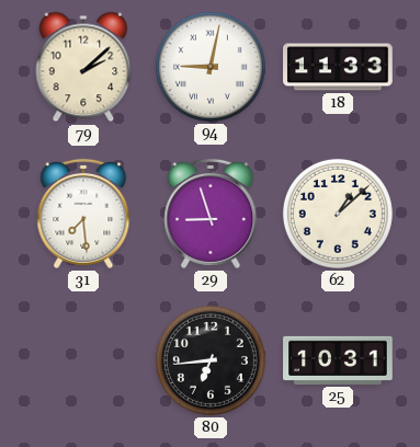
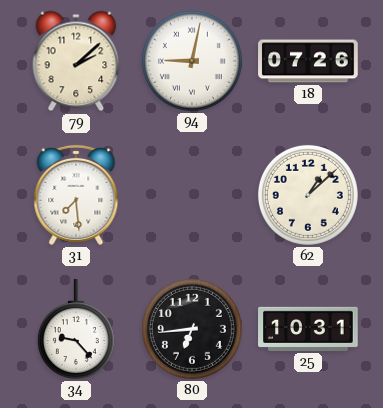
18: 11:33 -> 07:26 (308, 61)
29: 8:57 -> none (211, 214)
34: none -> 9:23 (76, 329)
